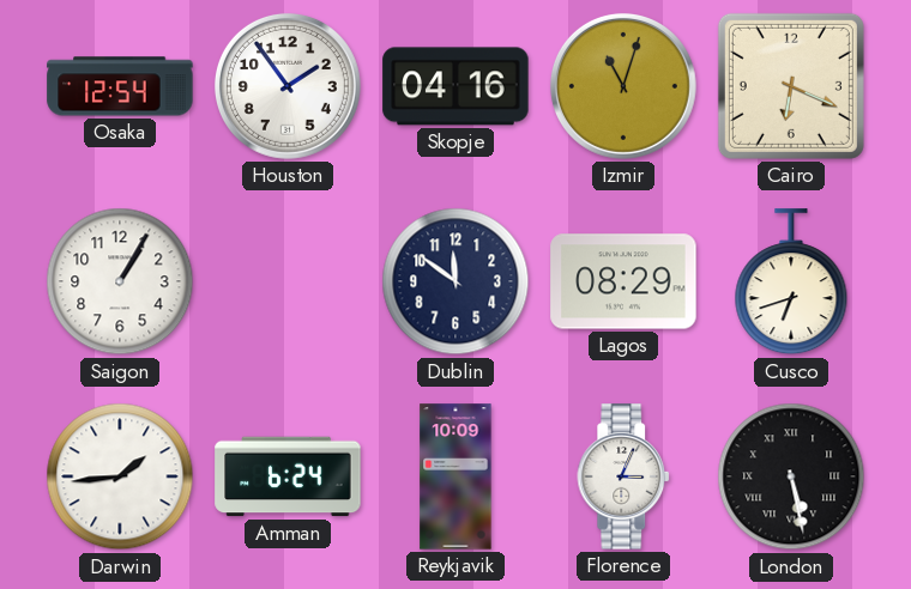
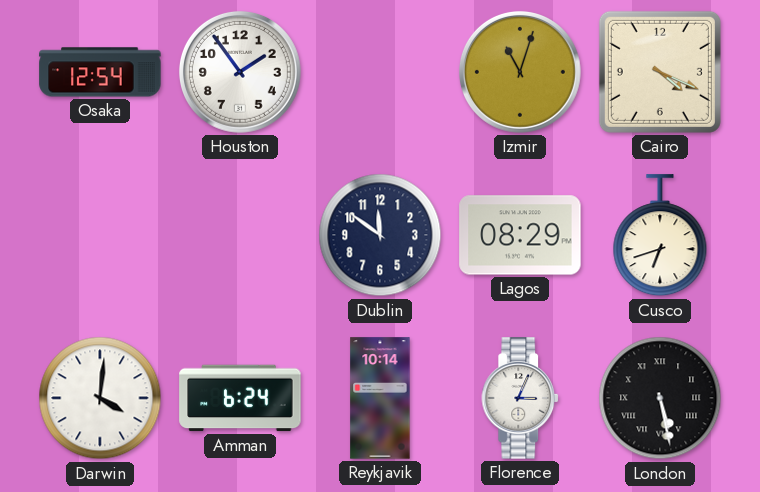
Skopje: 04:16 -> none (455, 86)
Cairo: 6:19 -> 4:19 (660, 72)
Saigon: 1:05 -> none (120, 281)
Darwin: 1:44 -> 4:01 (100, 398)
Reykjavik: 10:09 -> 10:14 (380, 398)
